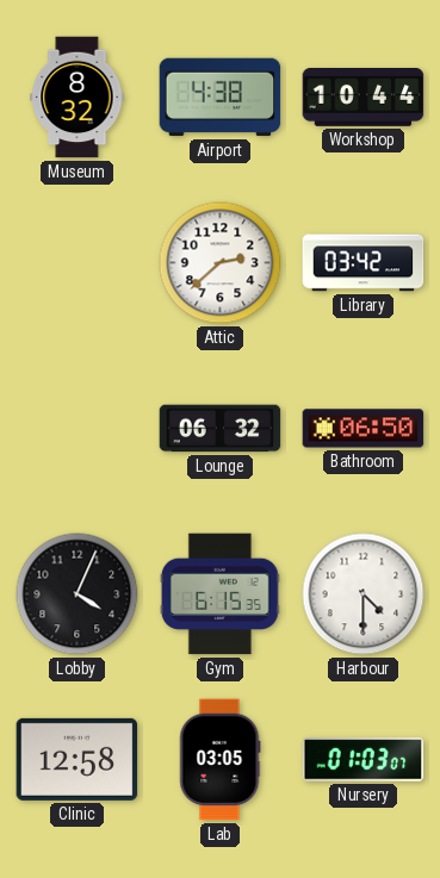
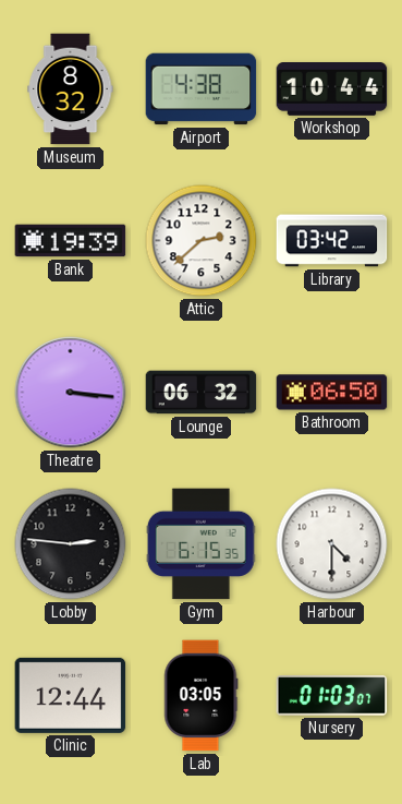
Bank: none -> 19:39 (71, 241)
Theatre: none -> 3:16 (71, 393)
Lobby: 4:04 -> 2:46 (71, 544)
Clinic: 12:58 -> 12:44 (71, 695)
